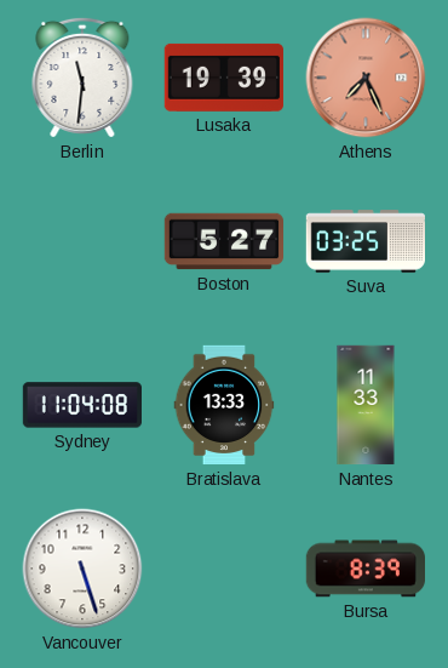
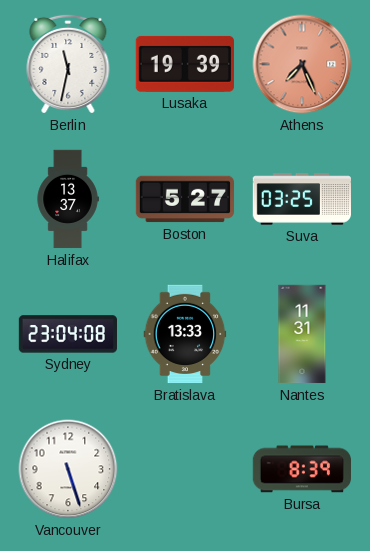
Berlin: 11:31 -> 11:32 (68, 64)
Halifax: none -> 13:37 (68, 199)
Sydney: 11:04 -> 23:04 (67, 334)
Nantes: 11:33 -> 11:31 (302, 334)
